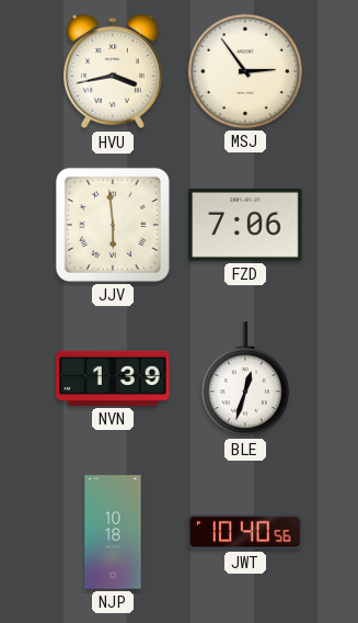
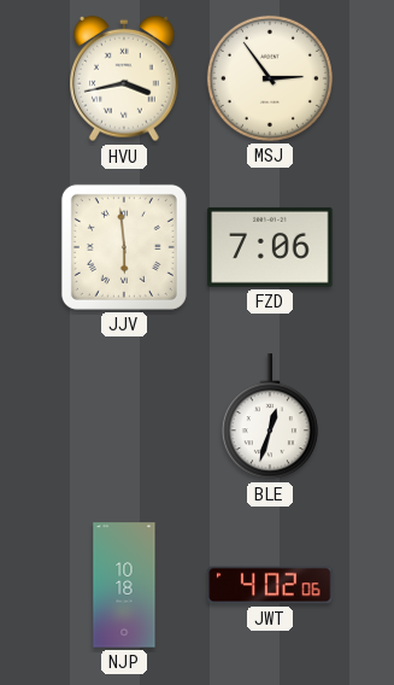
NVN: 1:39 -> none (113, 378)
JWT: 10:40 -> 4:02 (270, 585)
